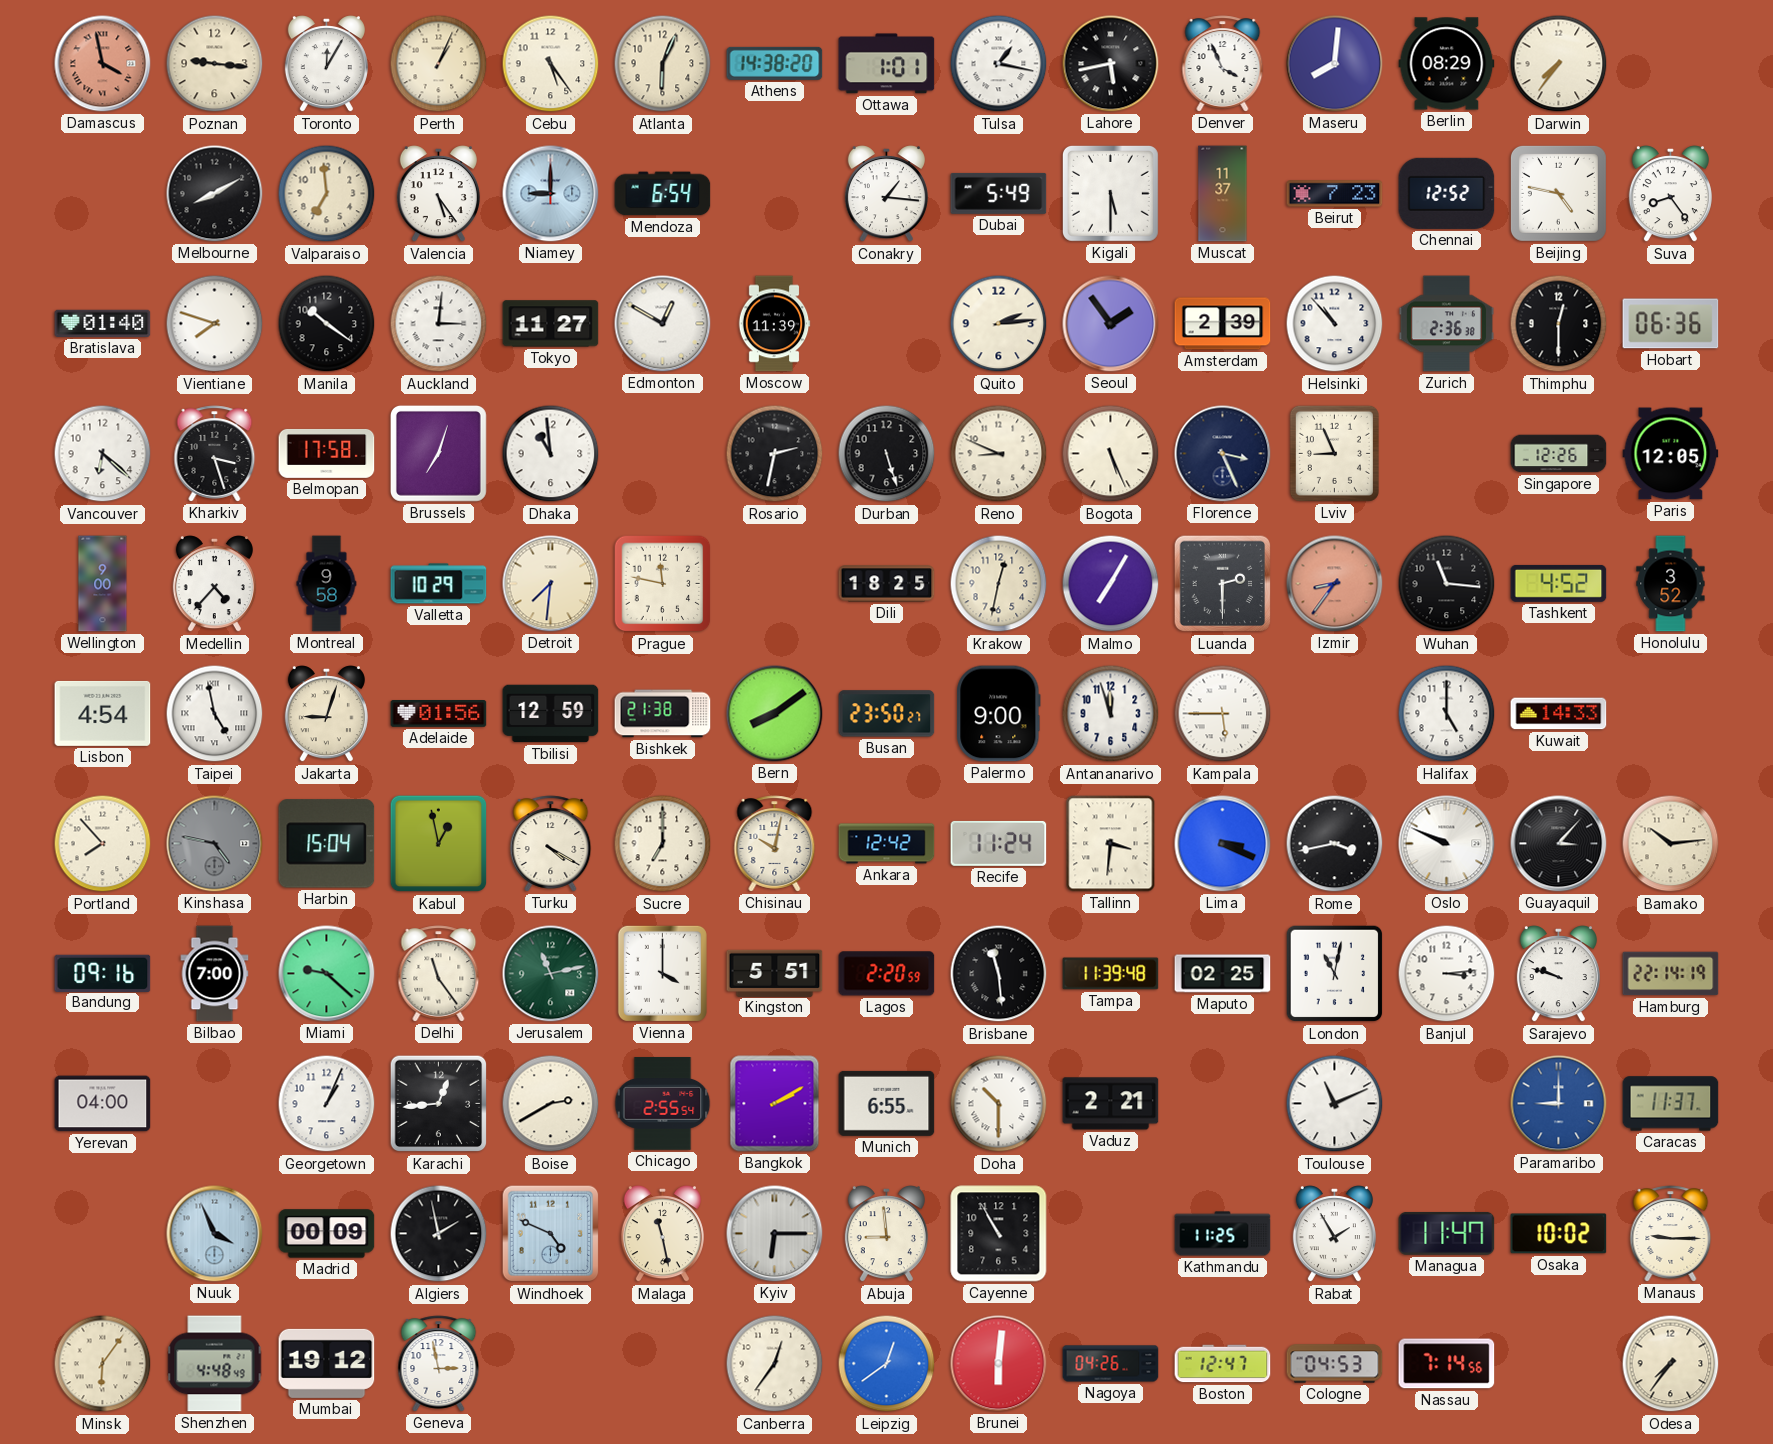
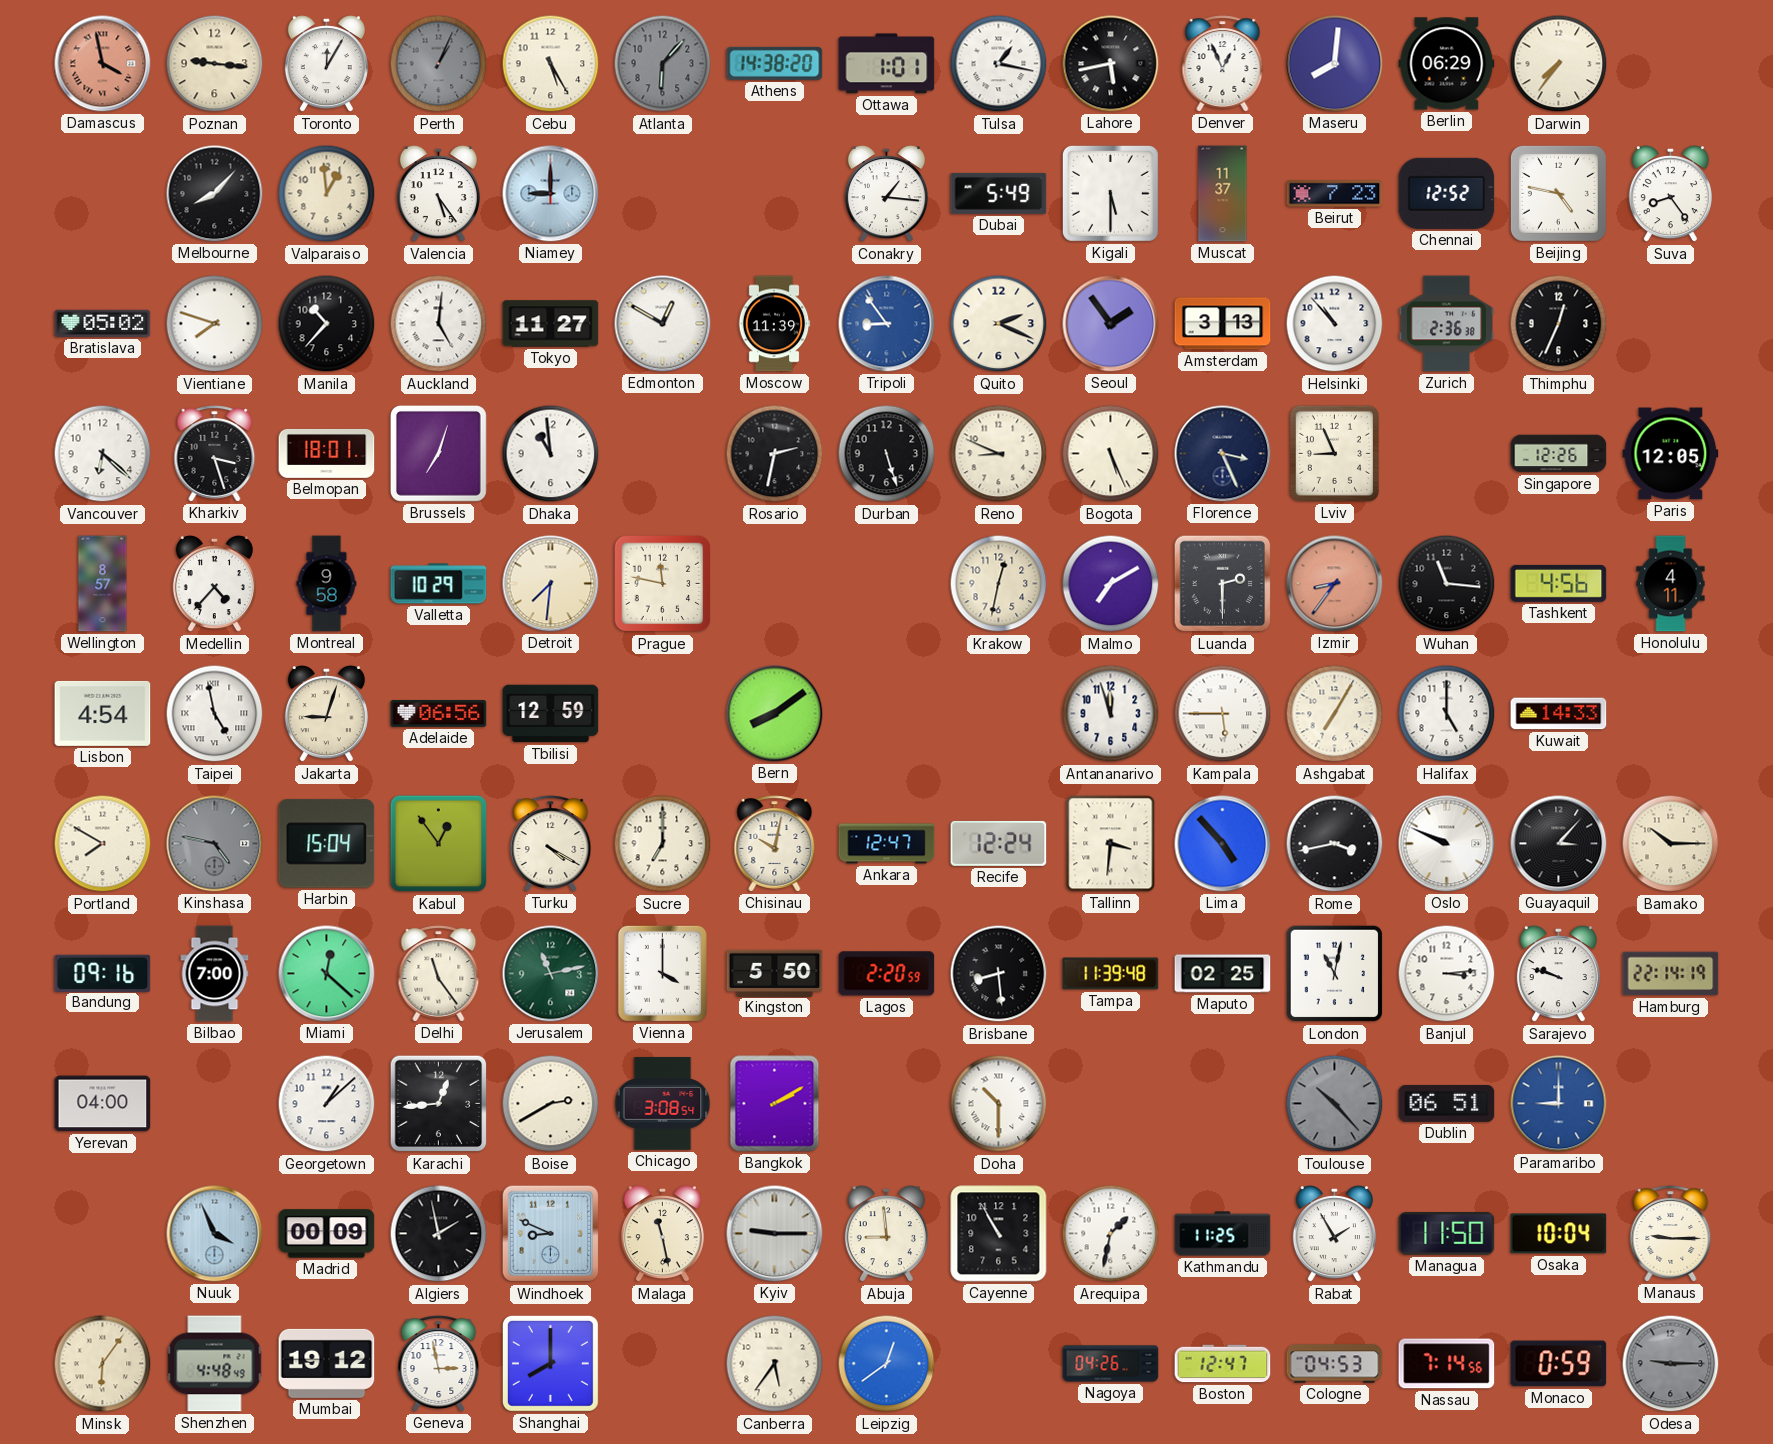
Perth dial: cream -> grey (439, 64)
Cebu: 5:24 -> 5:25 (551, 64)
Atlanta: 6:04 -> 6:07 (663, 64)
Atlanta dial: cream -> grey (663, 64)
Denver: 3:56 -> 12:56 (1223, 64)
Berlin: 08:29 -> 06:29 (1447, 64)
Melbourne: 8:10 -> 8:07 (215, 194)
Valparaiso: 6:59 -> 12:59 (327, 194)
Mendoza: 6:54 -> none (663, 194)
Bratislava: 01:40 -> 05:02 (103, 323)
Manila: 10:21 -> 10:37 (327, 324)
Auckland: 3:01 -> 5:01 (439, 324)
Tripoli: none -> 8:54 (887, 324)
Quito: 2:14 -> 2:19 (999, 324)
Amsterdam: 2:39 -> 3:13 (1223, 324)
Thimphu: 12:30 -> 12:34 (1559, 324)
Hobart: 06:36 -> none (1671, 324)
Belmopan: 17:58 -> 18:01 (327, 453)
Wellington: 9:00 -> 8:57 (103, 584)
Dili: 18:25 -> none (887, 584)
Malmo: 7:05 -> 7:10 (1111, 584)
Tashkent: 4:52 -> 4:56 (1559, 583)
Honolulu: 3:52 -> 4:11 (1671, 584)
Adelaide: 01:56 -> 06:56 (439, 714)
Bishkek: 21:38 -> none (663, 714)
Busan: 23:50 -> none (887, 714)
Palermo: 9:00 -> none (999, 714)
Ashgabat: none -> 7:05 (1335, 714)
Portland: 7:53 -> 7:50 (103, 844)
Kabul: 12:58 -> 12:54 (439, 844)
Ankara: 12:42 -> 12:47 (887, 844)
Recife: 11:24 -> 12:24 (999, 843)
Lima: 3:19 -> 4:53 (1223, 844)
Bamako: 10:14 -> 10:15 (1671, 844)
Miami: 9:22 -> 12:22 (327, 974)
Kingston: 5:51 -> 5:50 (775, 973)
Brisbane: 11:29 -> 8:29 (999, 974)
Georgetown: 1:04 -> 1:08 (327, 1104)
Chicago: 2:55 -> 3:08 (663, 1104)
Munich: 6:55 -> none (887, 1103)
Vaduz: 2:21 -> none (1111, 1104)
Toulouse: 11:11 -> 10:23 (1335, 1104)
Toulouse dial: white -> grey (1335, 1104)
Dublin: none -> 06:51 (1447, 1103)
Caracas: 11:37 -> none (1671, 1104)
Windhoek: 4:49 -> 8:49 (551, 1234)
Kyiv: 6:15 -> 9:15 (775, 1234)
Arequipa: none -> 1:32 (1111, 1234)
Managua: 11:47 -> 11:50 (1447, 1233)
Osaka: 10:02 -> 10:04 (1559, 1234)
Shanghai: none -> 8:00 (550, 1363)
Canberra: 12:36 -> 5:36 (775, 1364)
Brunei: 6:01 -> none (999, 1364)
Monaco: none -> 0:59 (1559, 1364)
Odesa: 7:36 -> 9:15 (1671, 1364)
Odesa dial: cream -> grey (1671, 1364)
